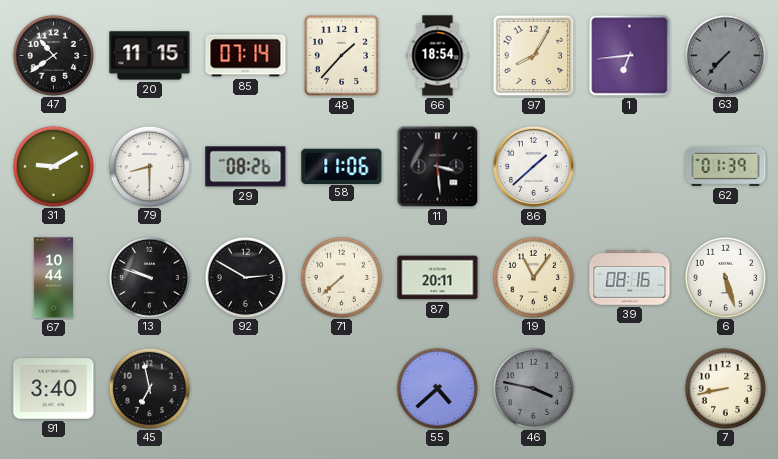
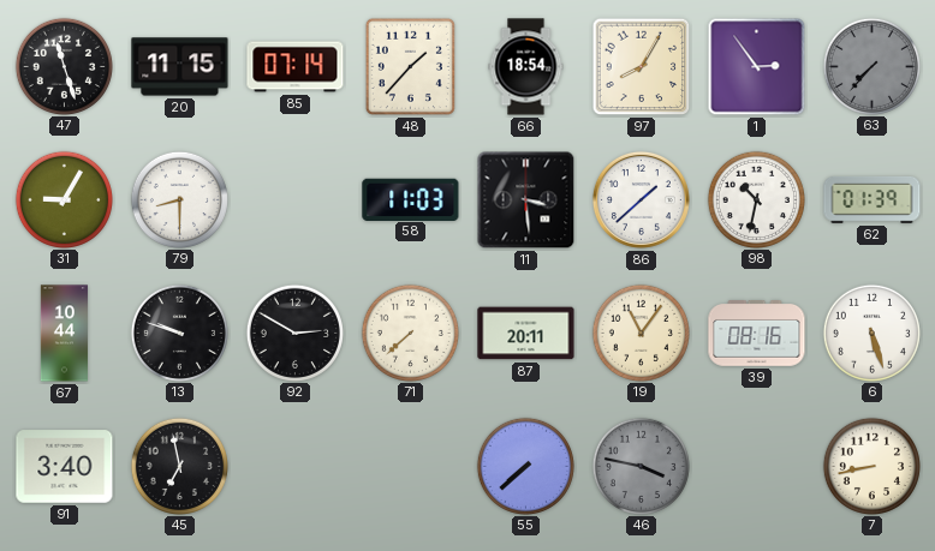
47: 10:39 -> 11:27 (64, 66)
1: 6:44 -> 2:54 (757, 67)
31: 9:10 -> 9:05 (64, 199)
29: 08:26 -> none (246, 167)
58: 11:06 -> 11:03 (411, 199)
98: none -> 10:32 (756, 199)
55: 4:38 -> 7:38 (525, 466)
